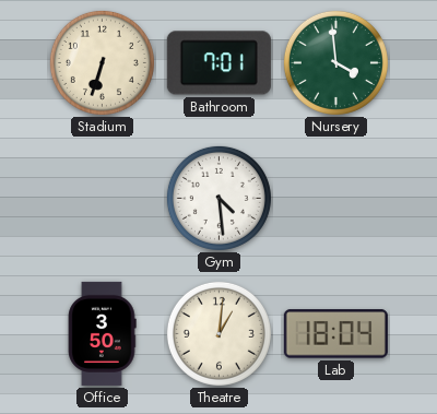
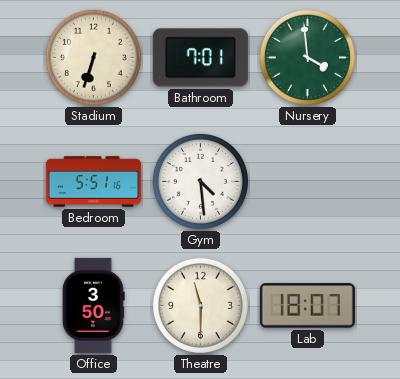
Bedroom: none -> 5:51 (93, 182)
Theatre: 1:01 -> 11:30 (200, 305)
Lab: 18:04 -> 18:07 (307, 306)
